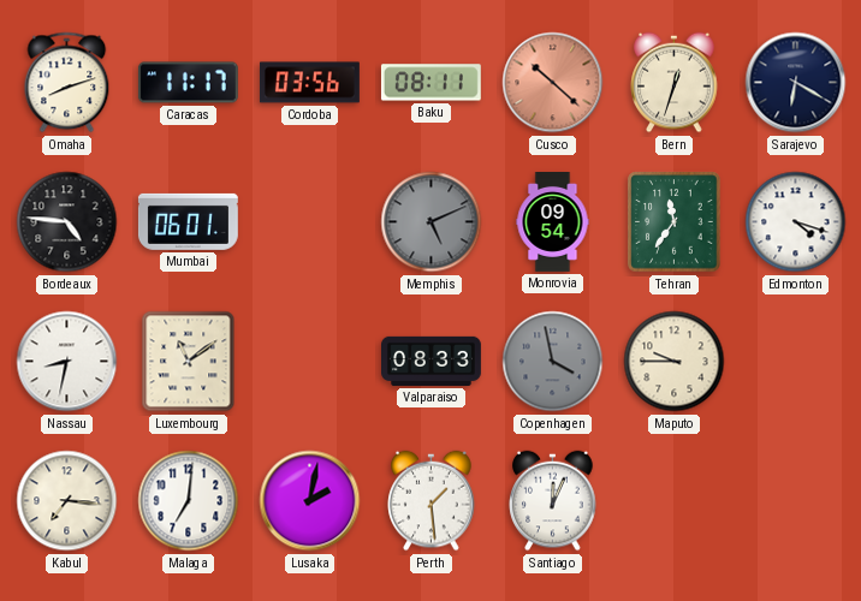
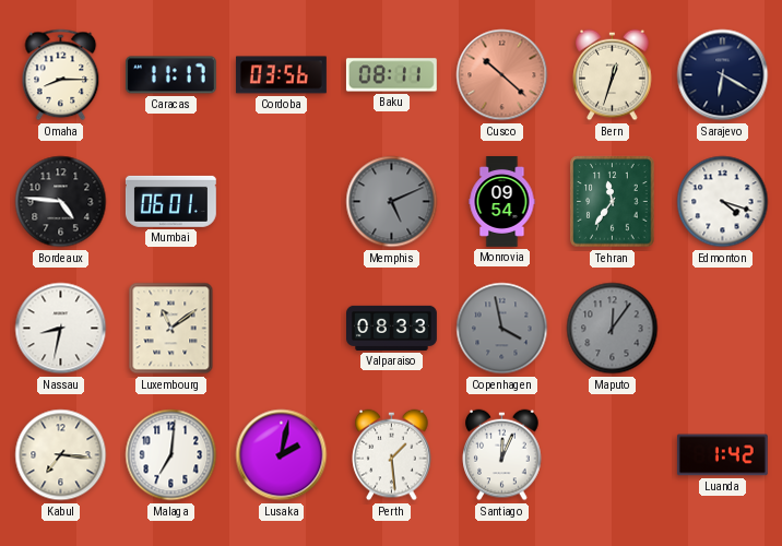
Omaha: 8:12 -> 8:15 (61, 75)
Maputo: 9:45 -> 12:06 (613, 329)
Maputo dial: cream -> grey (613, 329)
Luanda: none -> 1:42 (722, 455)
